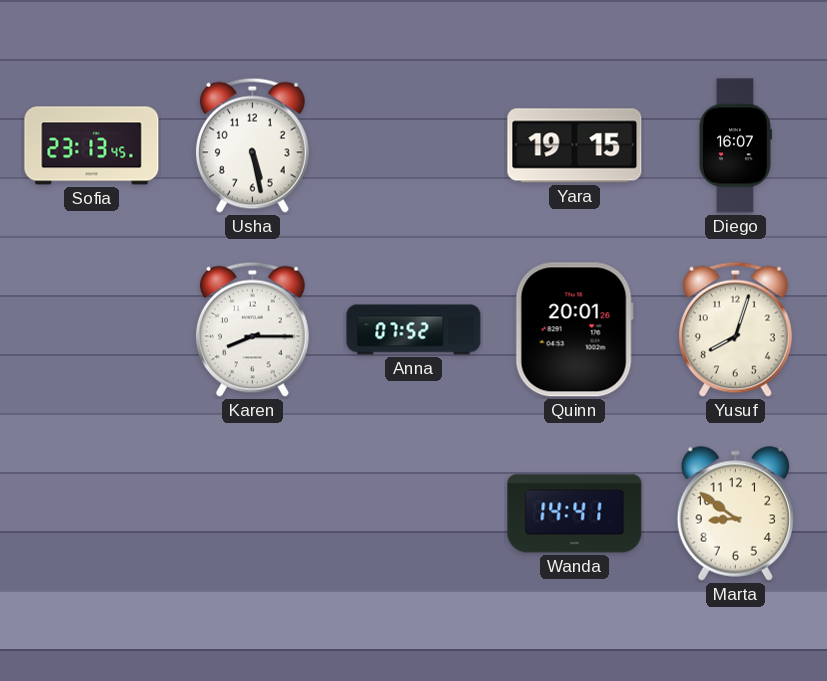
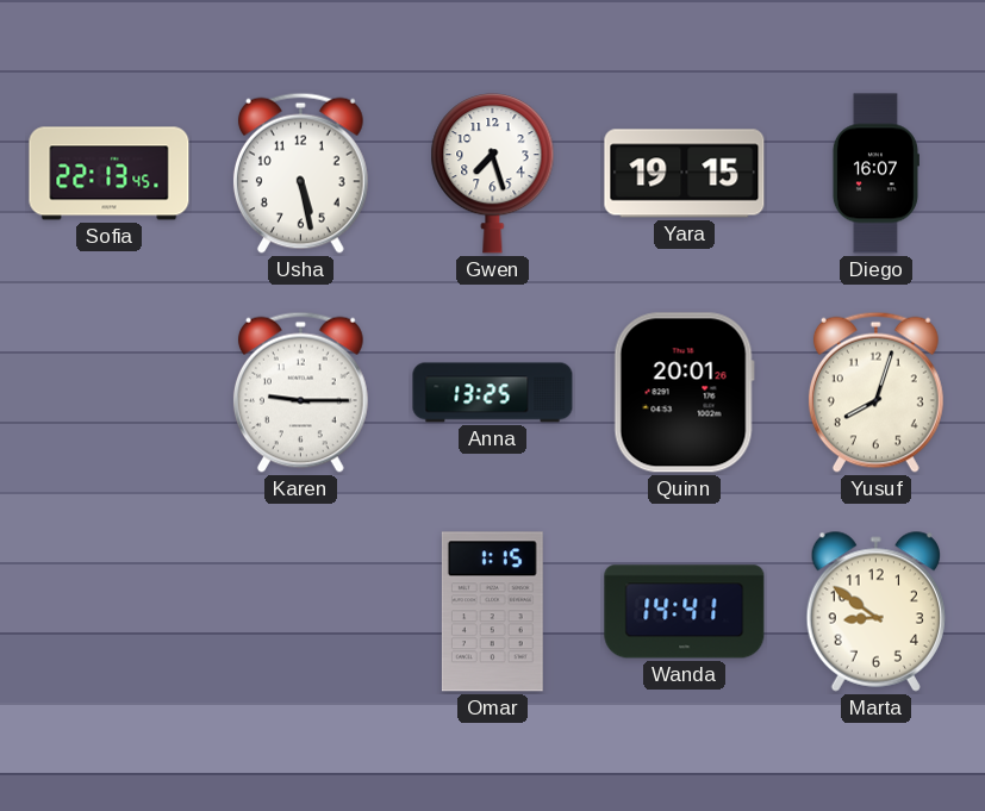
Sofia: 23:13 -> 22:13 (110, 174)
Gwen: none -> 7:27 (493, 174)
Karen: 8:15 -> 9:15 (300, 392)
Anna: 07:52 -> 13:25 (493, 393)
Omar: none -> 1:15 (492, 612)
